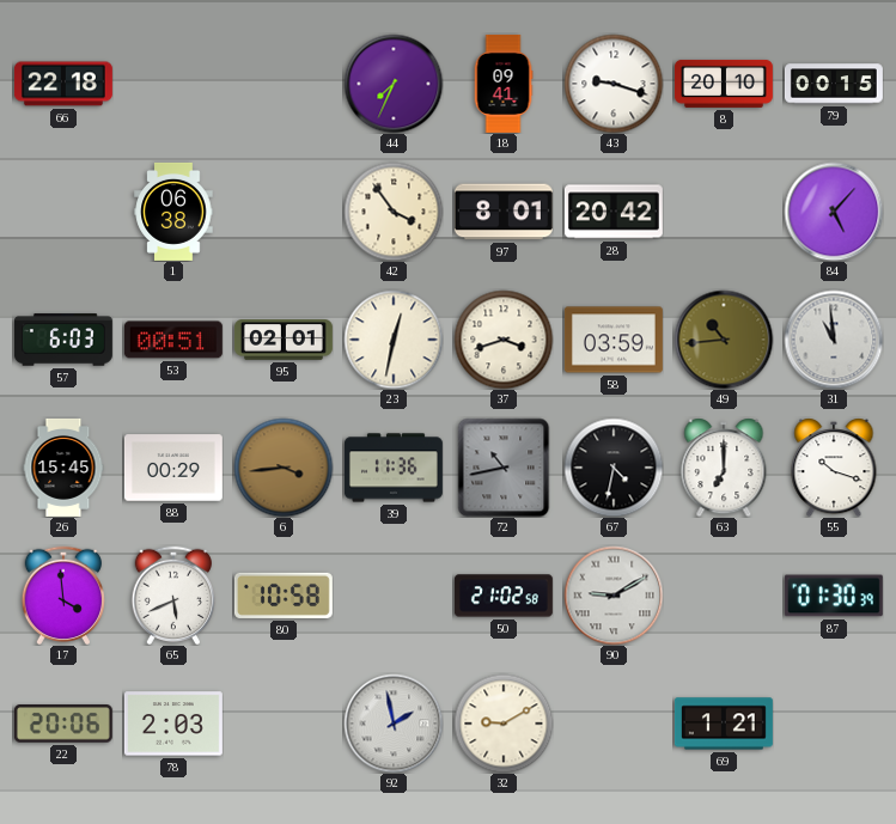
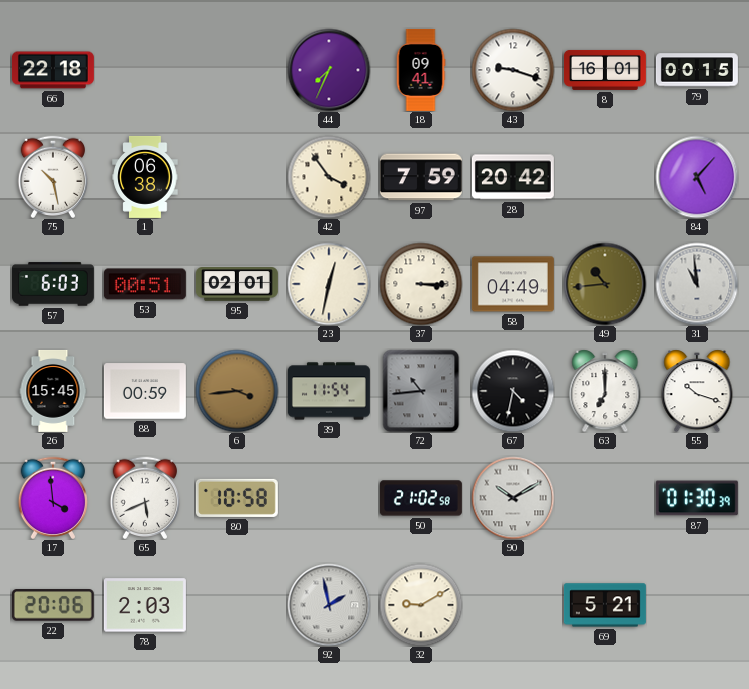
8: 20:10 -> 16:01 (605, 70)
75: none -> 10:28 (52, 176)
97: 8:01 -> 7:59 (421, 177)
37: 3:42 -> 3:15 (421, 284)
58: 03:59 -> 04:49 (513, 284)
88: 00:29 -> 00:59 (145, 391)
39: 11:36 -> 11:54 (329, 391)
72: 10:43 -> 10:44 (421, 391)
90: 9:10 -> 10:10 (513, 498)
69: 1:21 -> 5:21 (605, 605)
